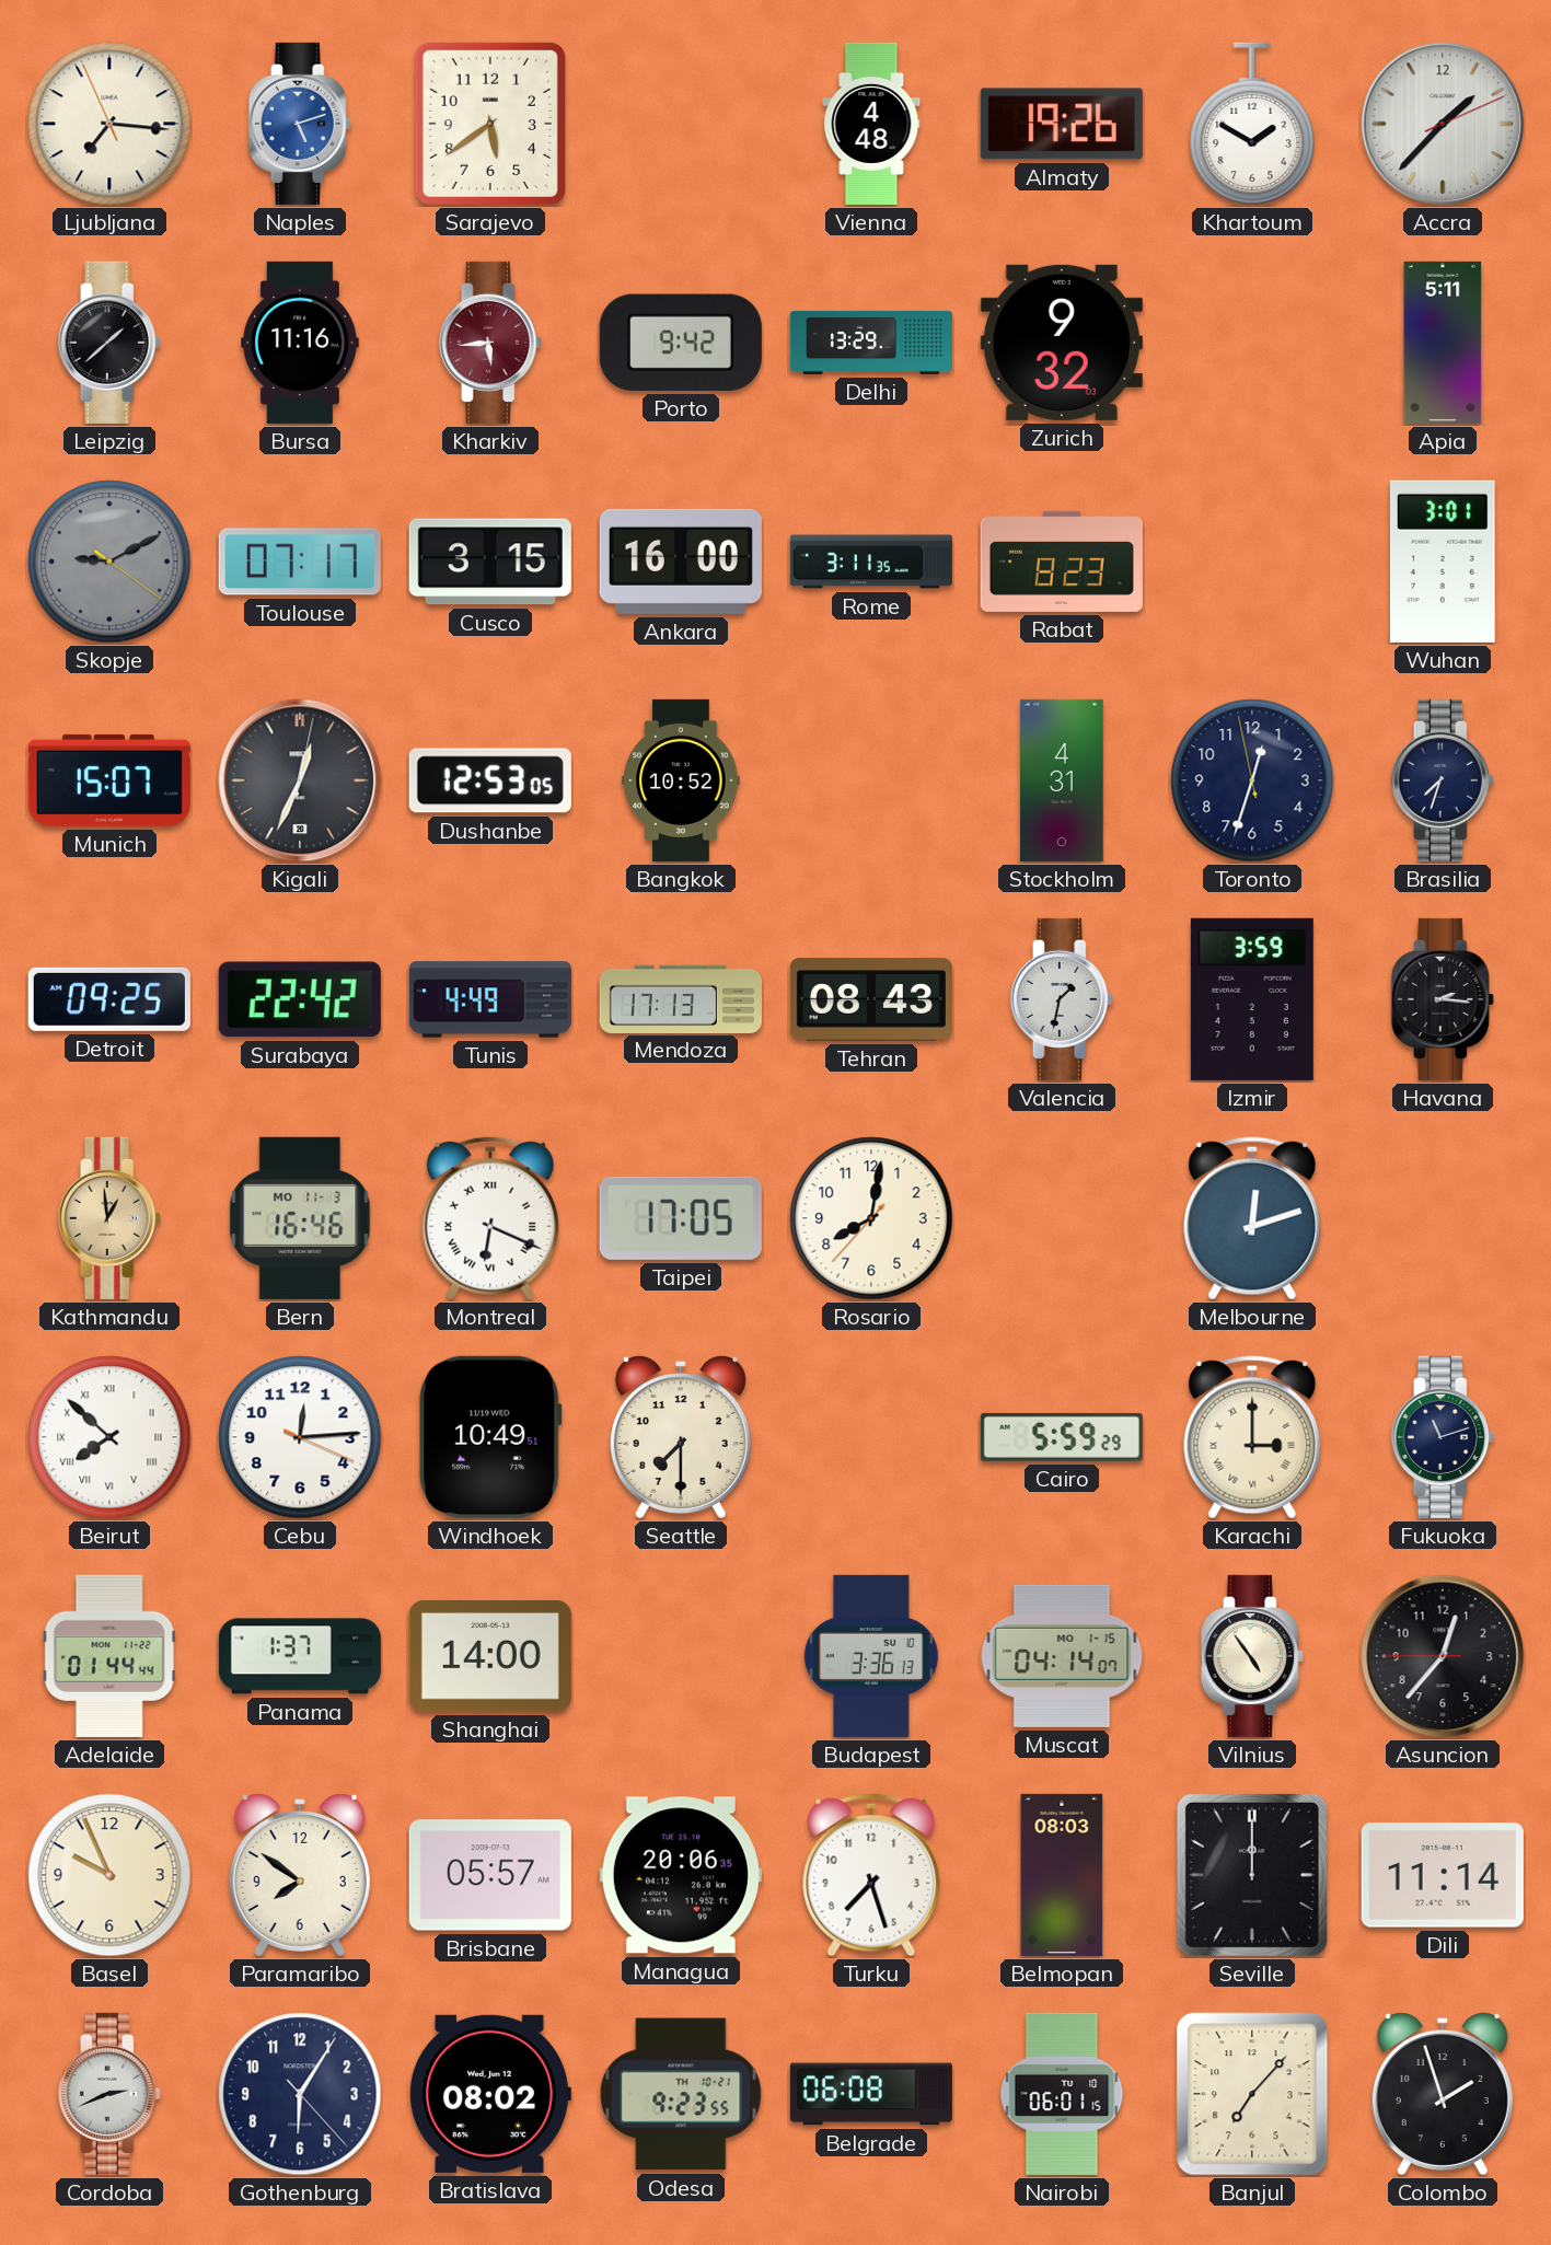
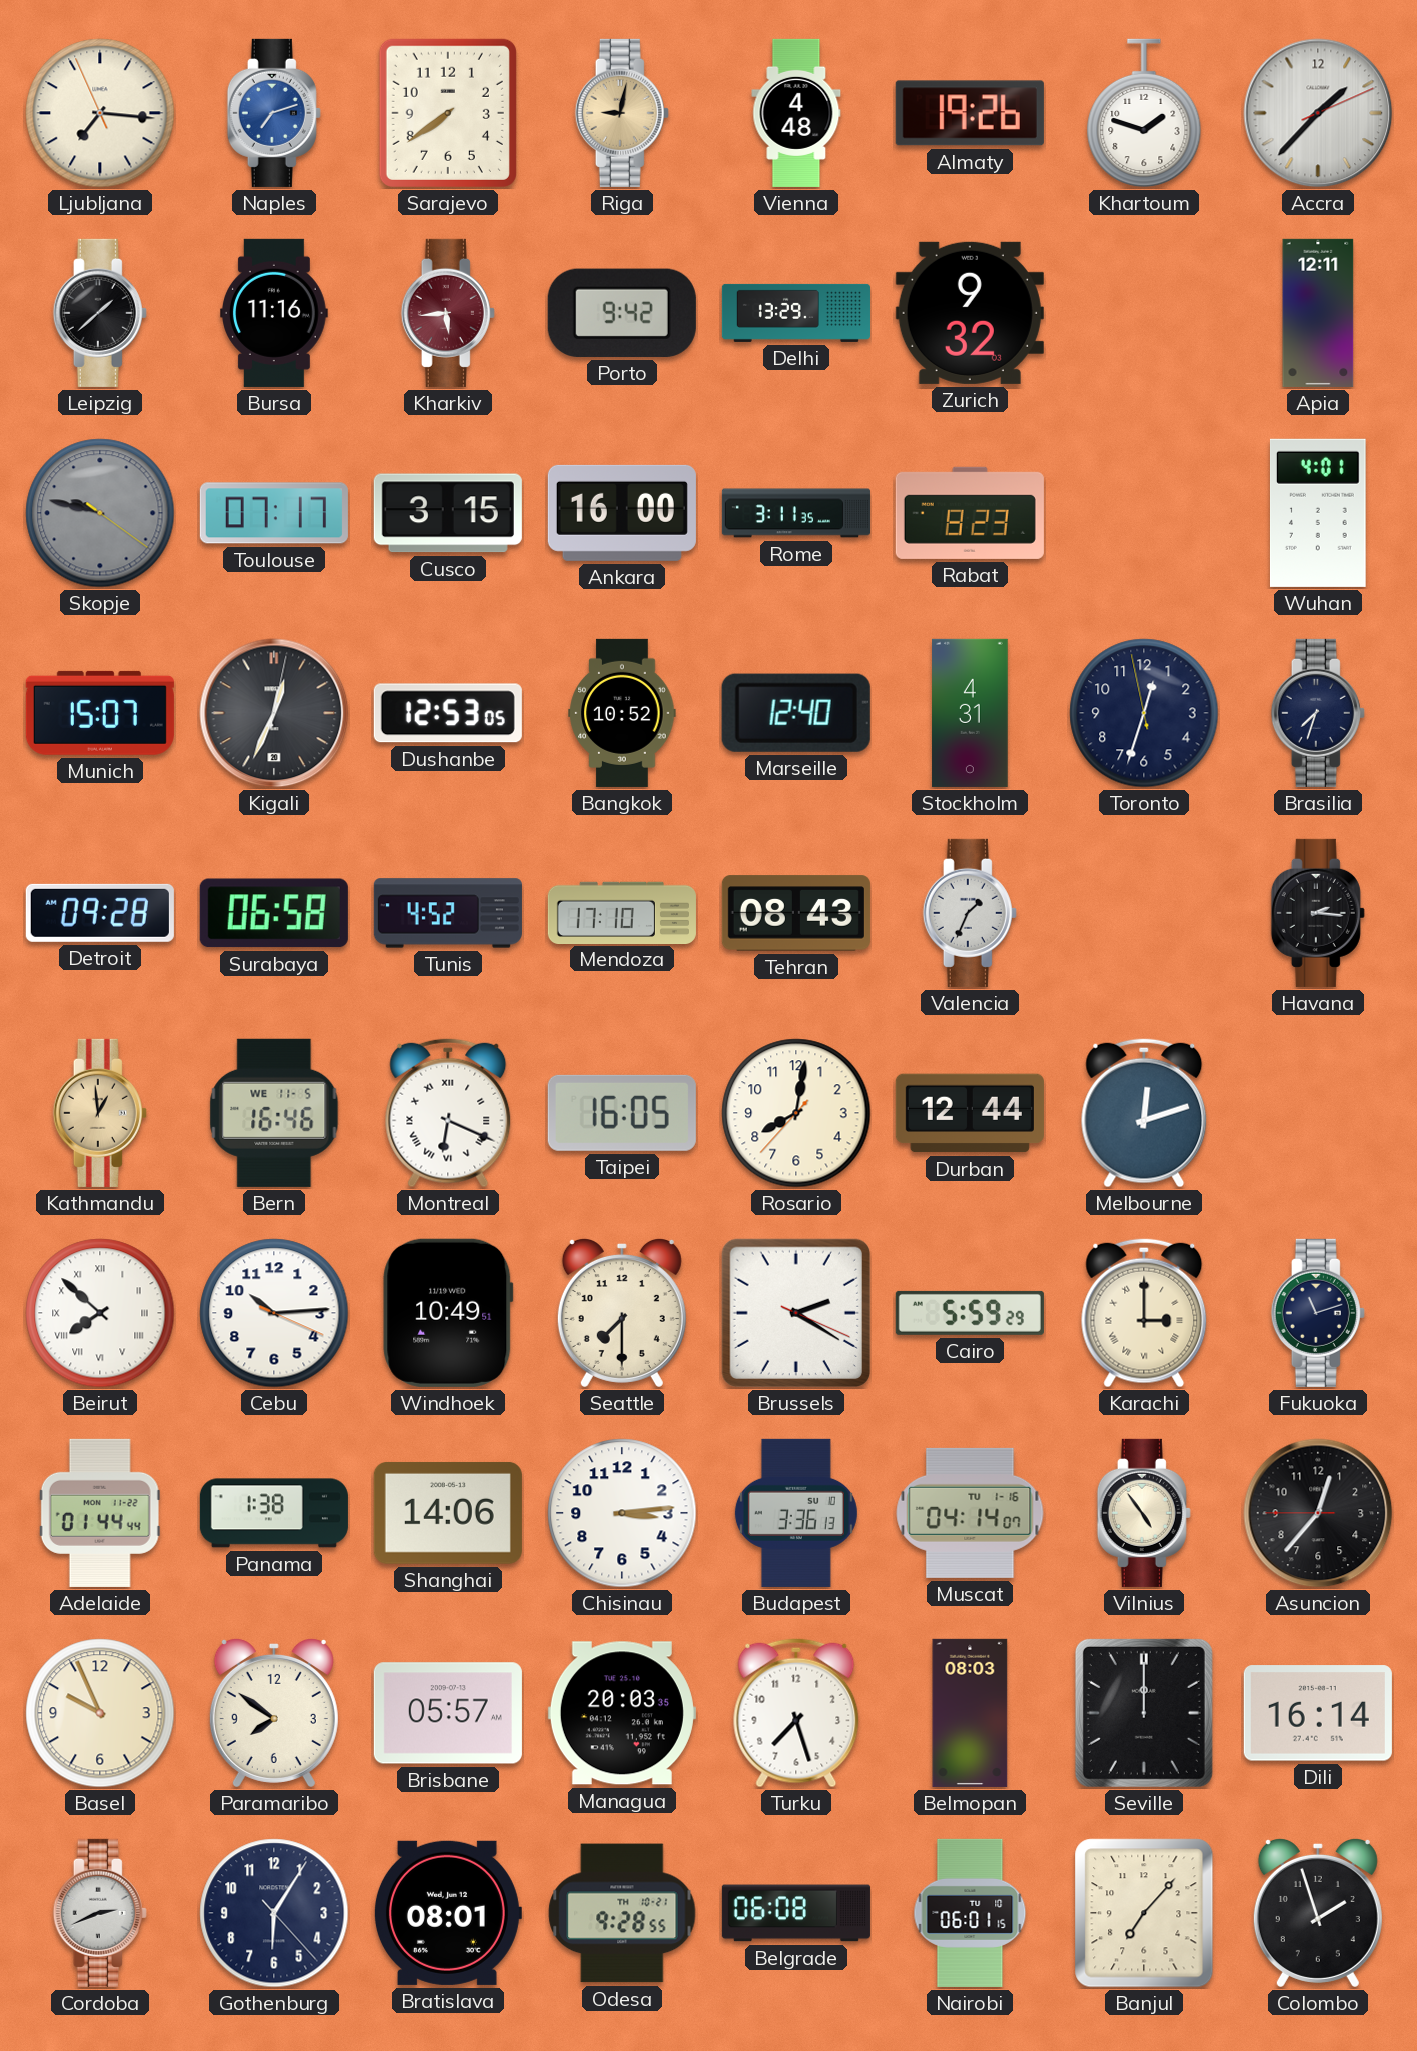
Naples: 5:12 -> 7:12 (274, 113)
Sarajevo: 5:39 -> 7:39 (448, 113)
Riga: none -> 9:02 (622, 113)
Khartoum: 1:50 -> 1:48 (1144, 113)
Apia: 5:11 -> 12:11 (1318, 313)
Skopje: 9:10 -> 9:47 (100, 513)
Wuhan: 3:01 -> 4:01 (1318, 513)
Marseille: none -> 12:40 (796, 713)
Detroit: 09:25 -> 09:28 (100, 913)
Surabaya: 22:42 -> 06:58 (274, 913)
Tunis: 4:49 -> 4:52 (448, 913)
Mendoza: 17:13 -> 17:10 (622, 912)
Valencia: 1:32 -> 1:34 (970, 913)
Izmir: 3:59 -> none (1252, 999)
Bern date: MO 11-3 -> WE 11-5 (274, 1113)
Taipei: 17:05 -> 16:05 (622, 1113)
Durban: none -> 12:44 (970, 1113)
Cebu: 12:14 -> 10:14 (274, 1313)
Brussels: none -> 2:20 (796, 1313)
Panama: 1:37 -> 1:38 (274, 1513)
Shanghai: 14:00 -> 14:06 (448, 1513)
Chisinau: none -> 3:14 (622, 1513)
Muscat date: MO 1-15 -> TU 1-16 (970, 1513)
Managua: 20:06 -> 20:03 (622, 1713)
Dili: 11:14 -> 16:14 (1318, 1713)
Bratislava: 08:02 -> 08:01 (447, 1913)
Odesa: 9:23 -> 9:28 (622, 1913)
